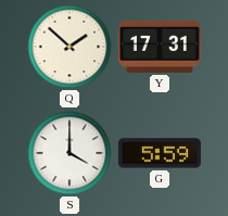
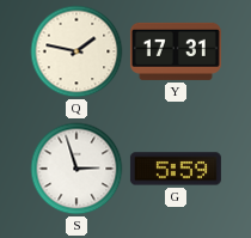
Q: 1:52 -> 1:47 (76, 51)
S: 4:00 -> 2:57 (76, 169)
